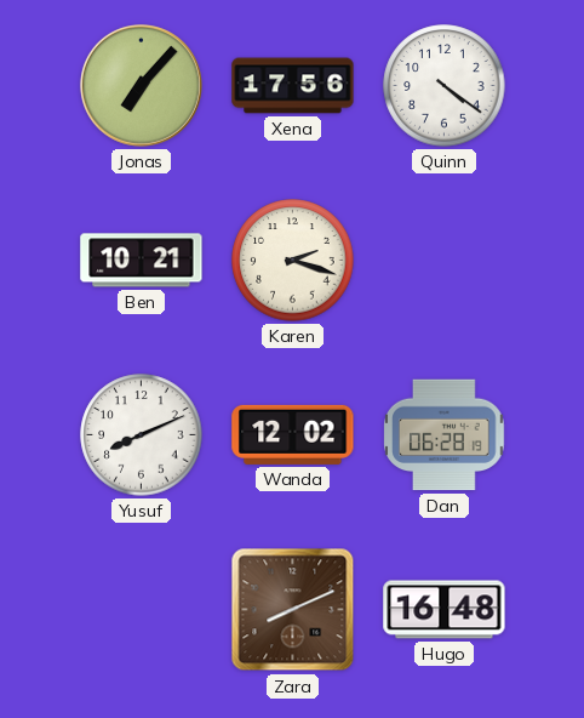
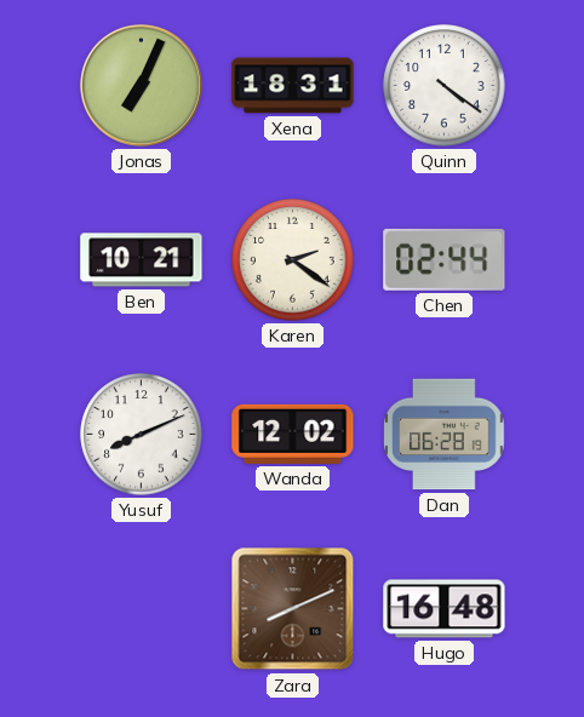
Jonas: 7:07 -> 7:04 (141, 85)
Xena: 17:56 -> 18:31 (293, 86)
Karen: 2:18 -> 2:21 (293, 260)
Chen: none -> 02:44 (445, 259)
